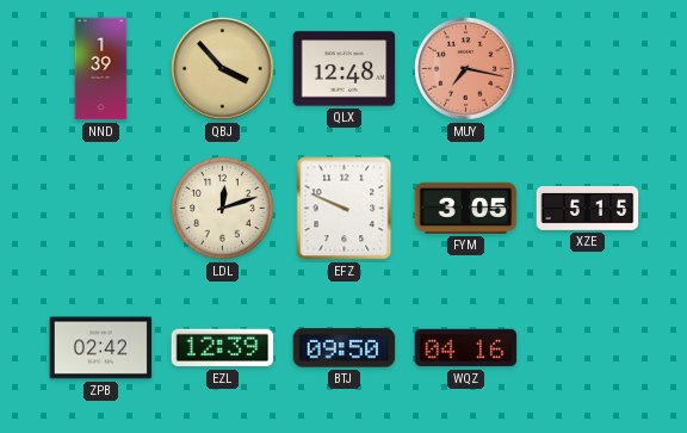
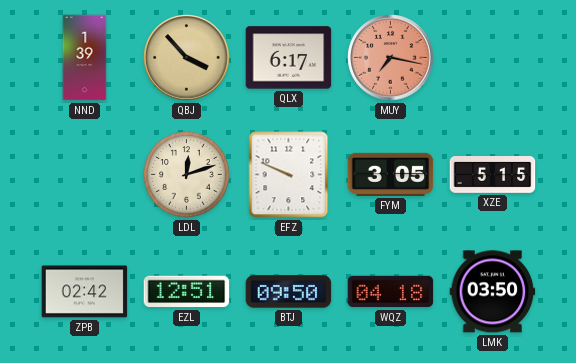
QLX: 12:48 -> 6:17 (289, 58)
EZL: 12:39 -> 12:51 (187, 292)
WQZ: 04:16 -> 04:18 (391, 292)
LMK: none -> 03:50 (493, 292)
